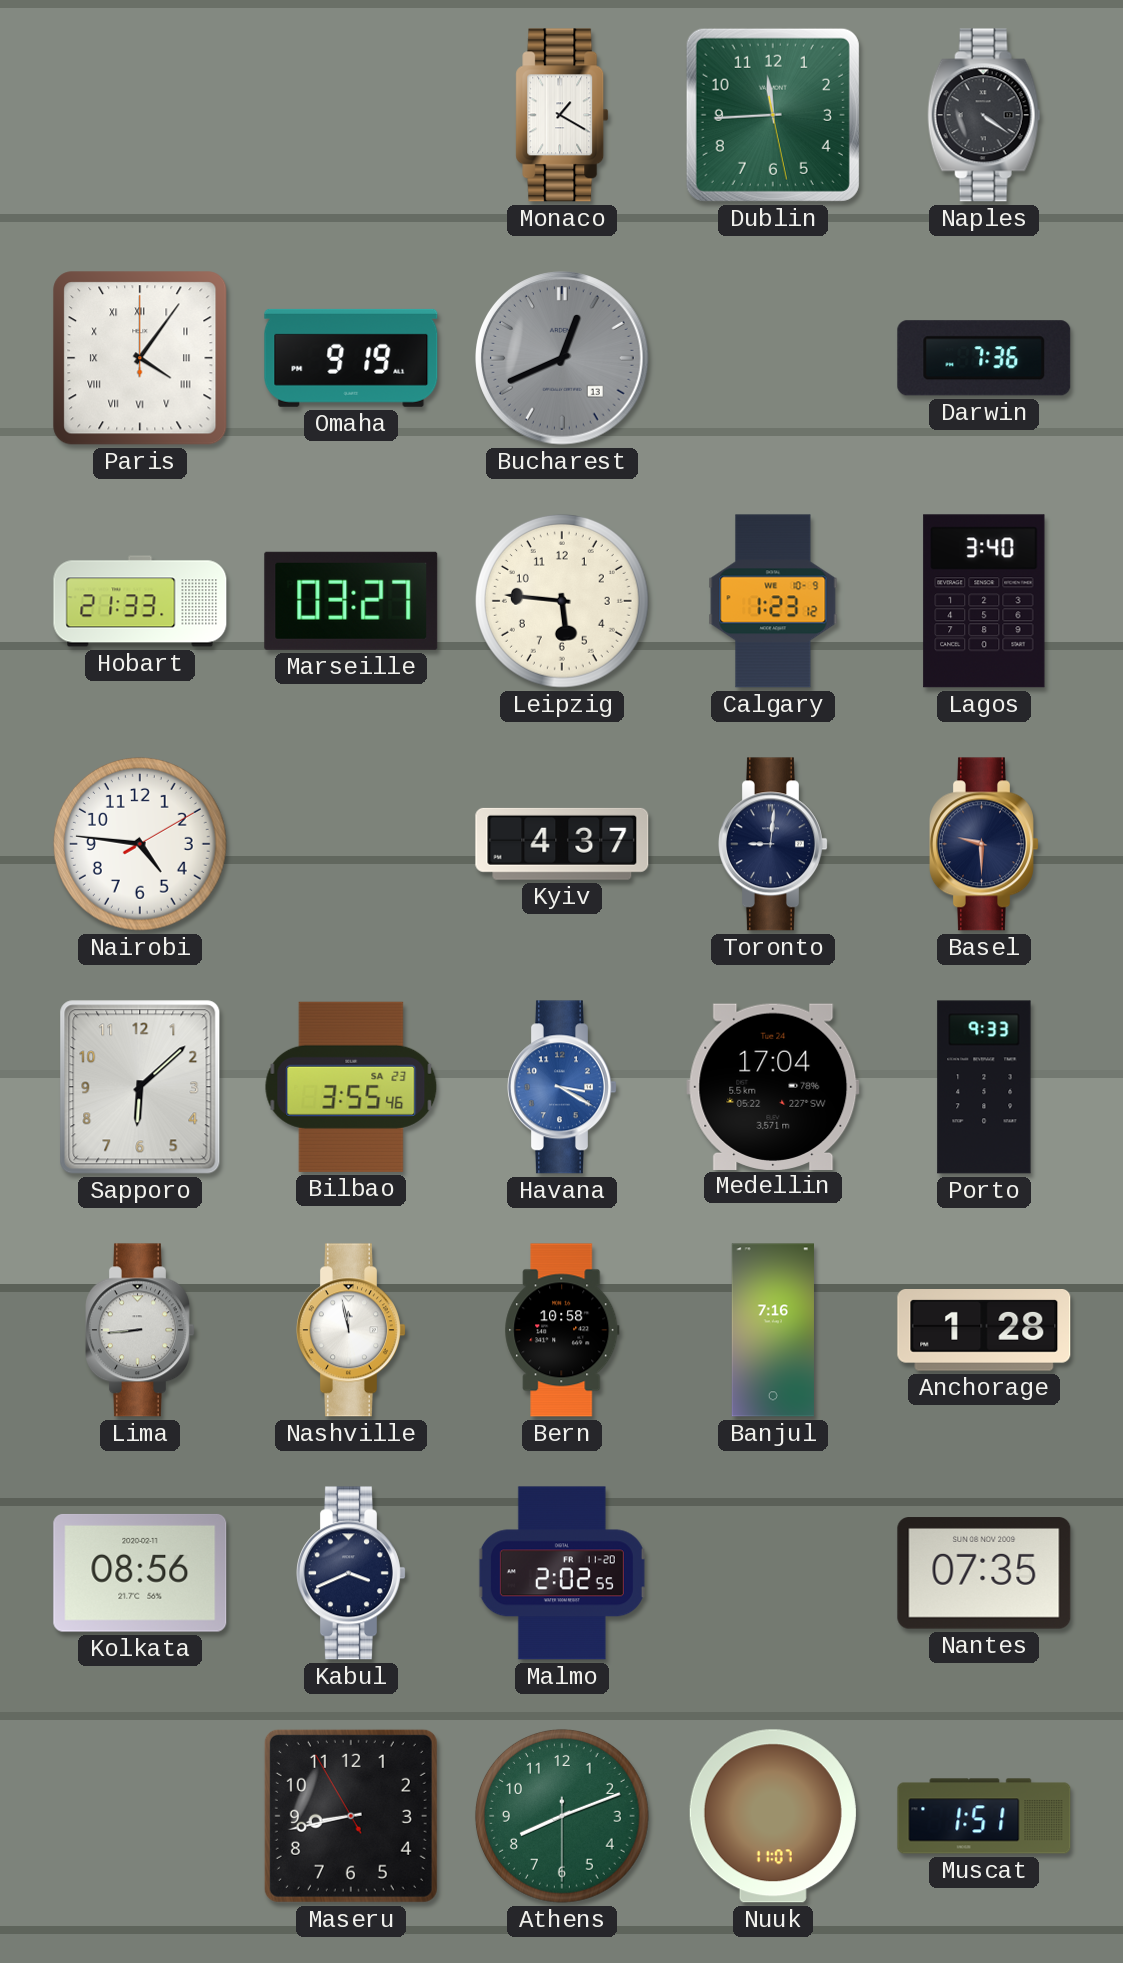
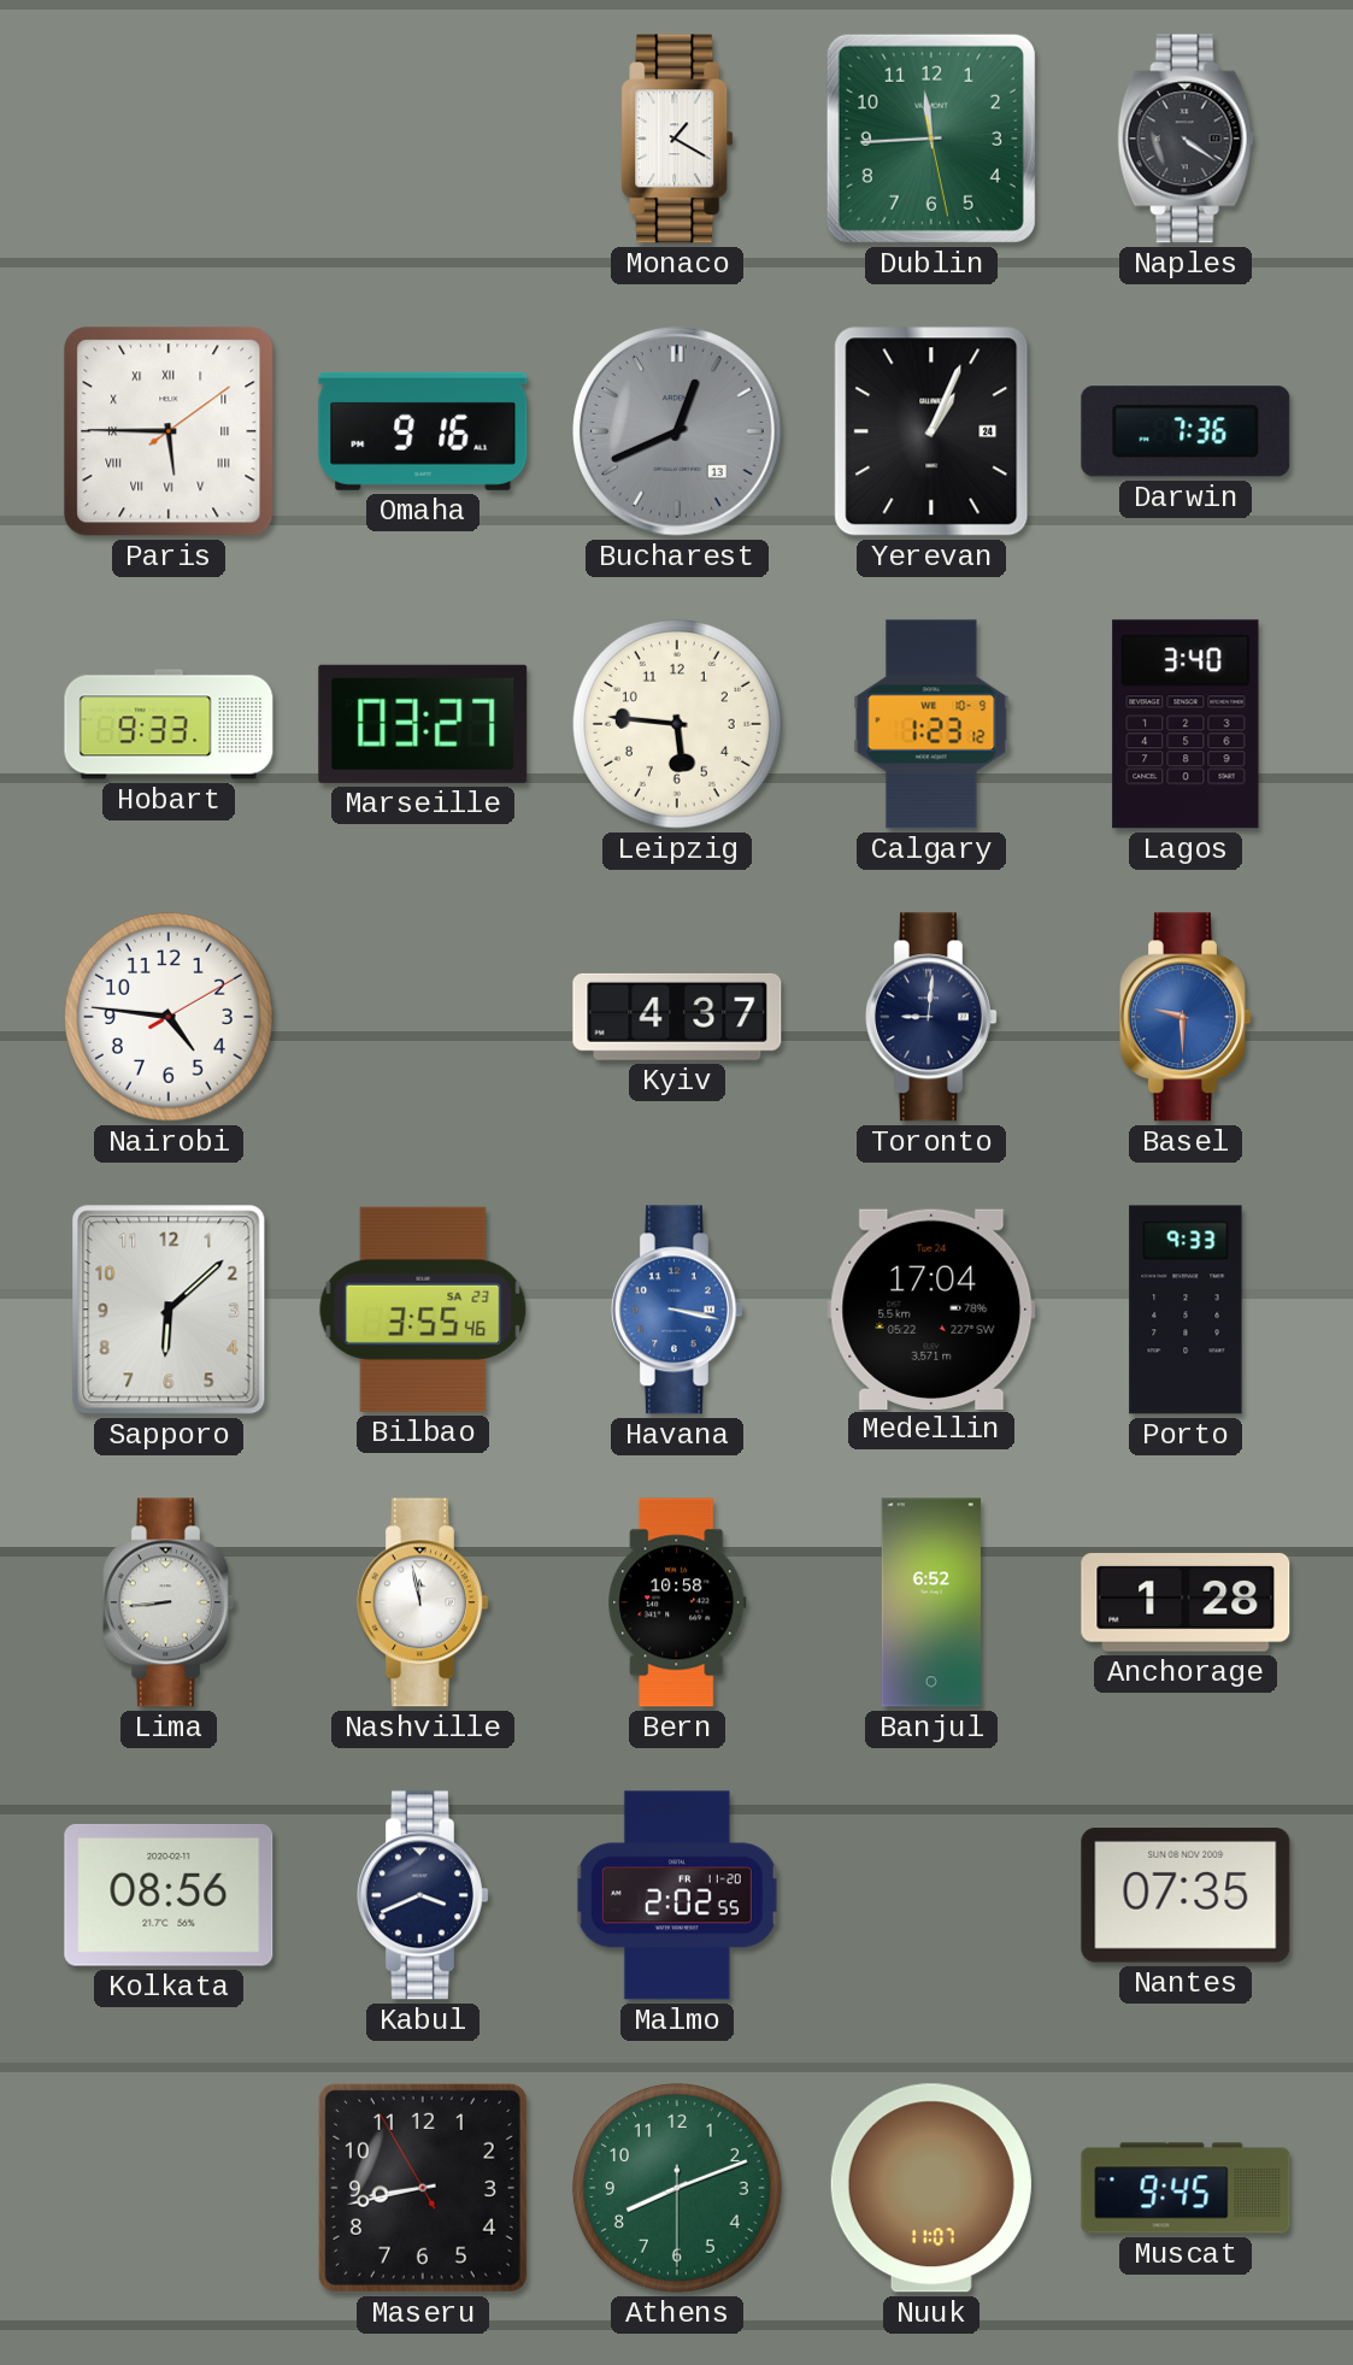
Paris: 4:06 -> 5:45 (169, 431)
Omaha: 9:19 -> 9:16 (423, 431)
Yerevan: none -> 1:04 (931, 431)
Hobart: 21:33 -> 9:33 (169, 724)
Basel dial: navy -> blue (1187, 1017)
Havana: 3:20 -> 3:17 (678, 1310)
Banjul: 7:16 -> 6:52 (931, 1602)
Muscat: 1:51 -> 9:45 (1186, 2188)
